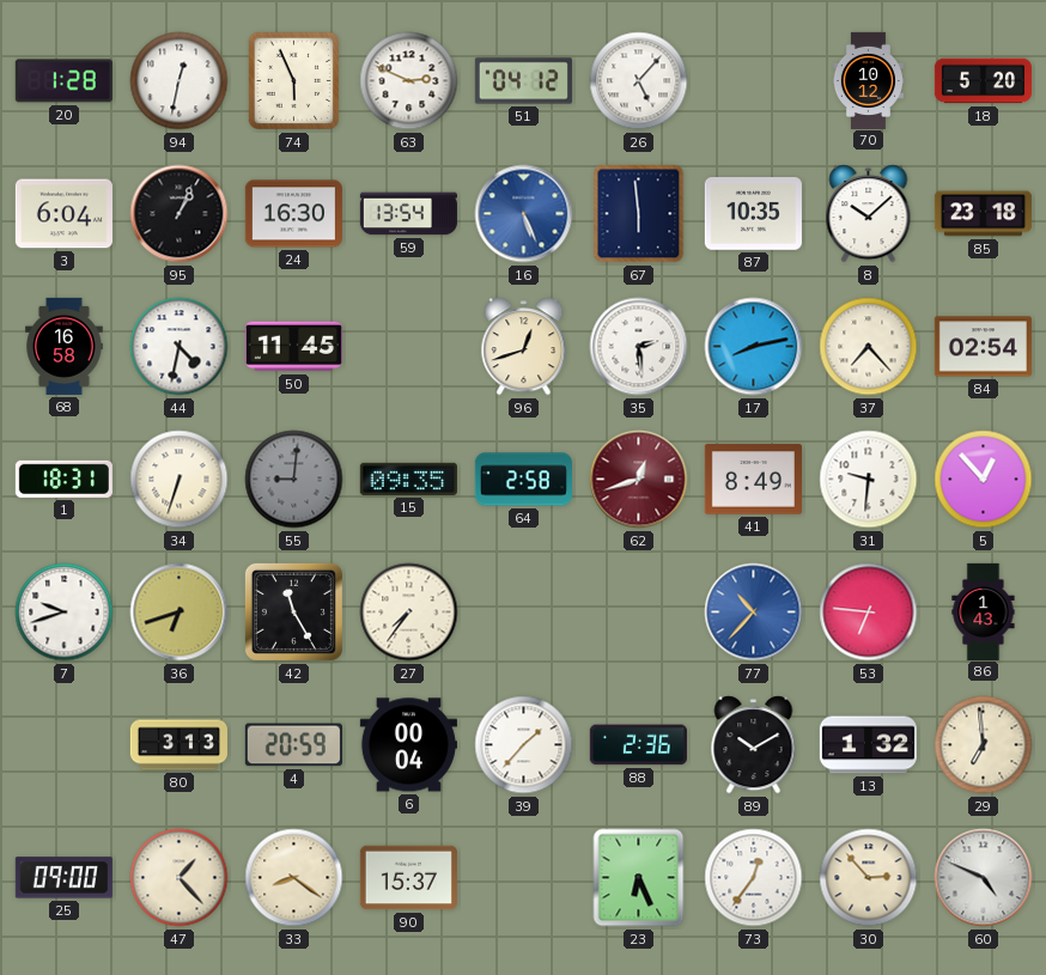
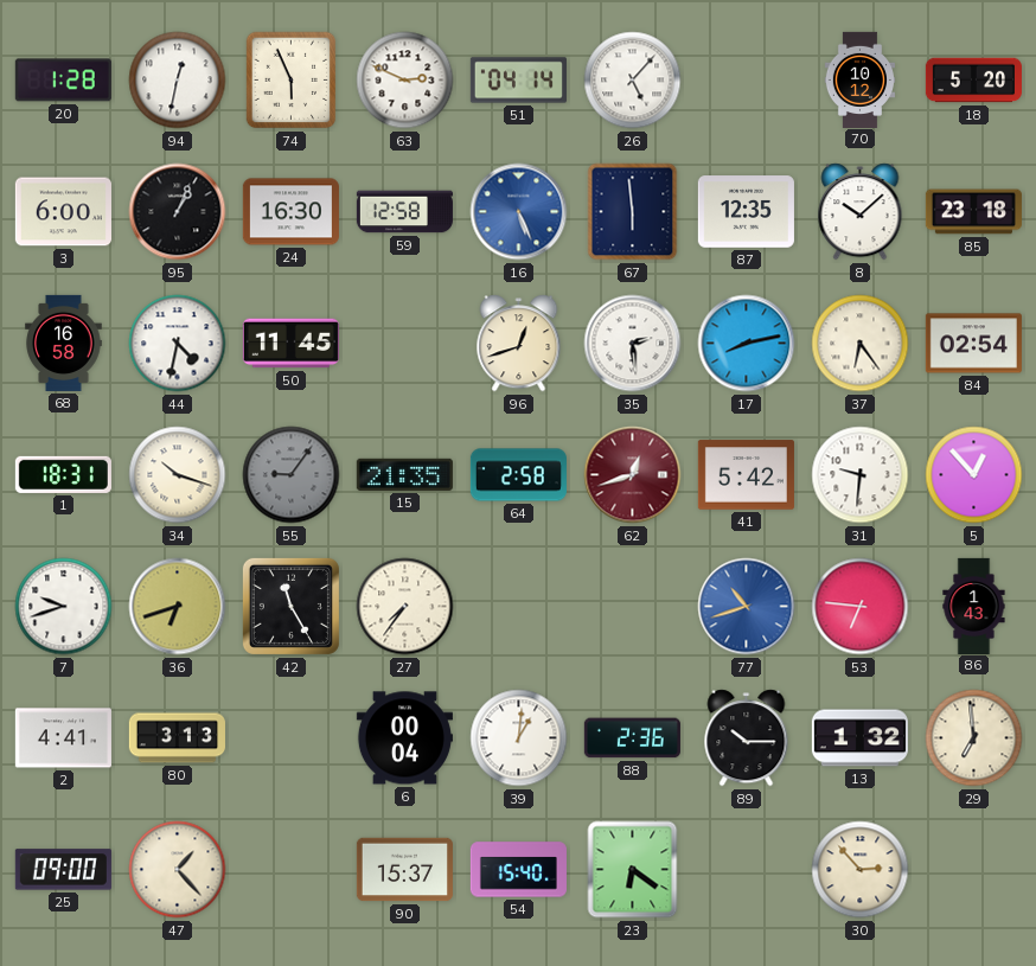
51: 04:12 -> 04:14 (518, 81)
3: 6:04 -> 6:00 (63, 212)
59: 13:54 -> 12:58 (404, 212)
87: 10:35 -> 12:35 (746, 212)
37: 7:23 -> 6:24 (861, 344)
34: 6:33 -> 10:18 (178, 475)
55: 9:01 -> 9:06 (292, 475)
15: 09:35 -> 21:35 (404, 474)
41: 8:49 -> 5:42 (746, 475)
77: 10:37 -> 10:42 (747, 607)
2: none -> 4:41 (63, 738)
4: 20:59 -> none (293, 745)
39: 1:37 -> 1:01 (519, 738)
89: 10:10 -> 10:15 (747, 738)
33: 8:21 -> none (294, 878)
54: none -> 15:40 (518, 870)
23: 6:26 -> 6:21 (633, 870)
73: 12:36 -> none (754, 878)
60: 4:49 -> none (984, 878)
